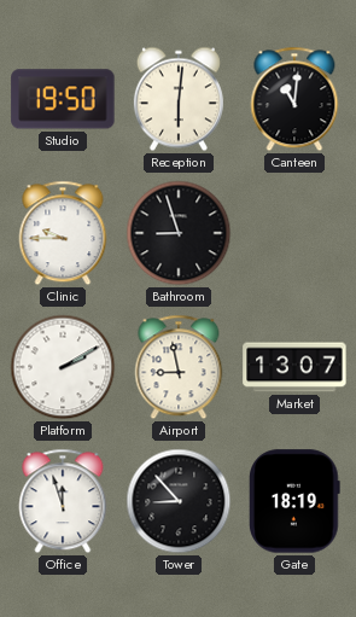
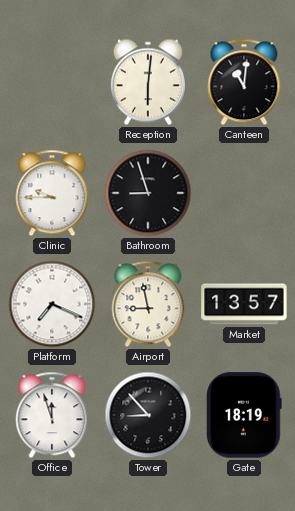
Studio: 19:50 -> none (63, 99)
Platform: 2:10 -> 7:19 (52, 304)
Market: 13:07 -> 13:57 (244, 304)
